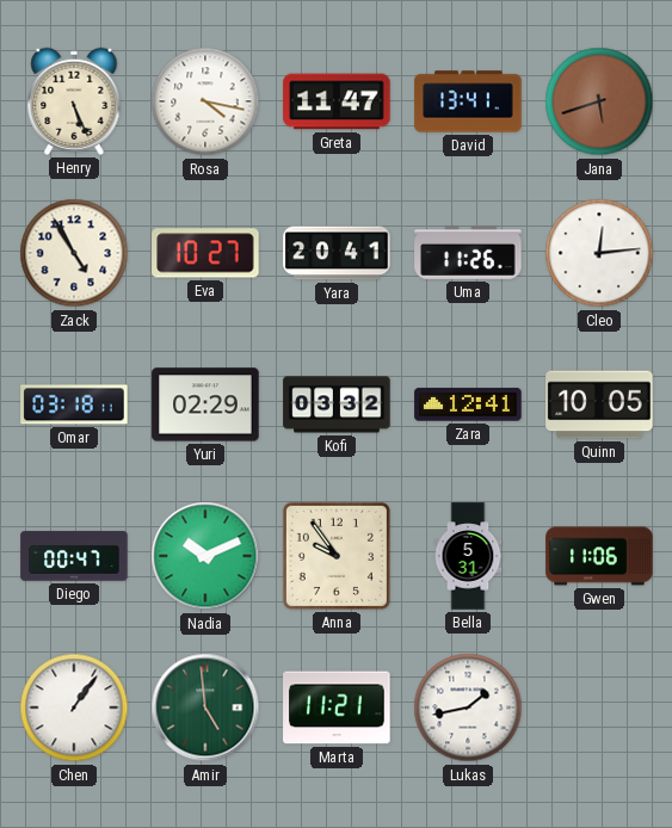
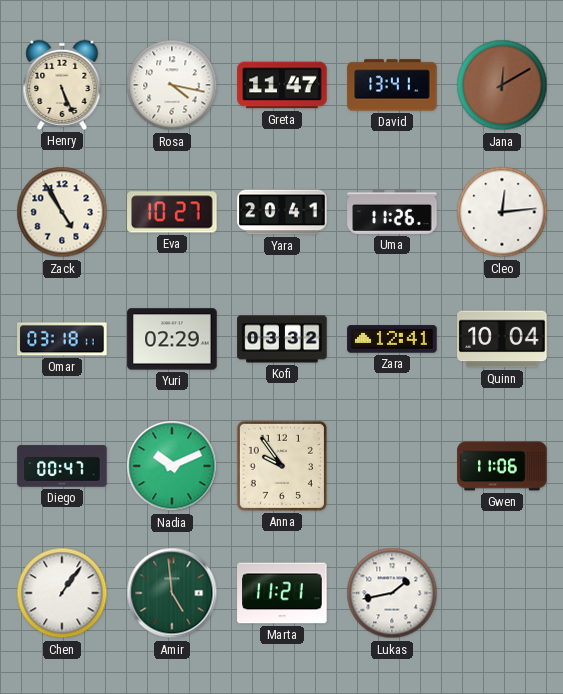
Jana: 5:42 -> 12:10 (502, 85)
Quinn: 10:05 -> 10:04 (502, 339)
Bella: 5:31 -> none (468, 556)
